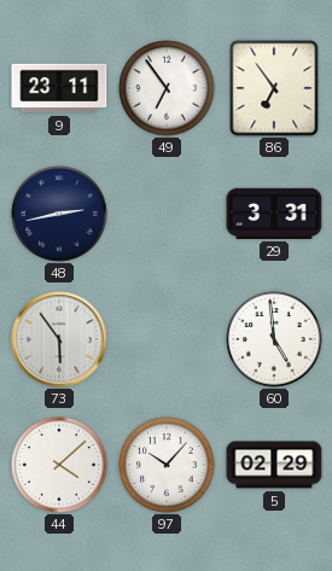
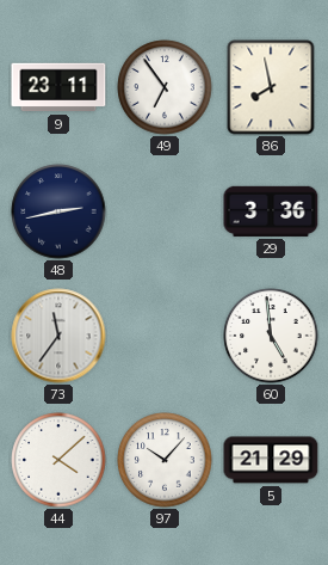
86: 6:54 -> 7:58 (271, 87)
29: 3:31 -> 3:36 (271, 211)
73: 5:54 -> 11:36 (58, 336)
5: 02:29 -> 21:29 (271, 460)
